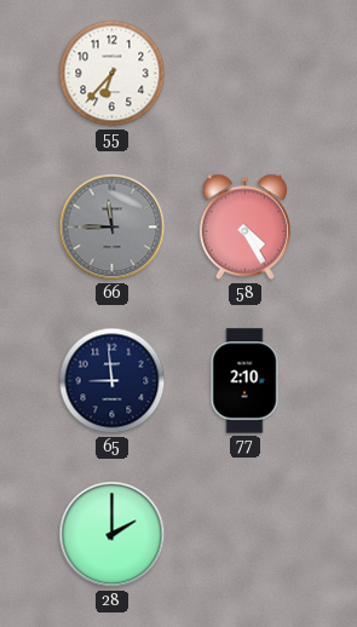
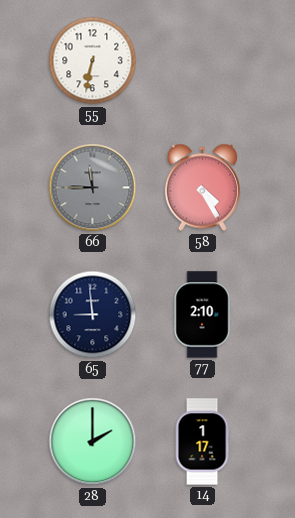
55: 6:37 -> 6:32 (93, 61)
14: none -> 1:17 (202, 442)
